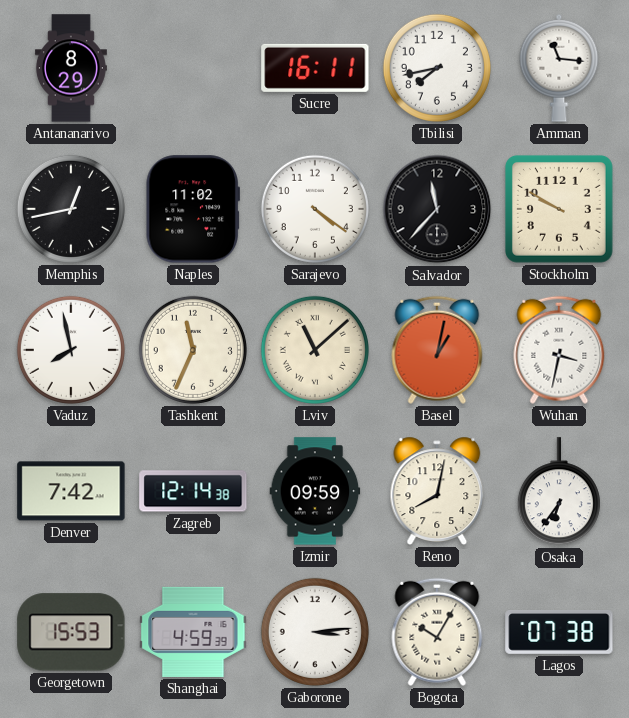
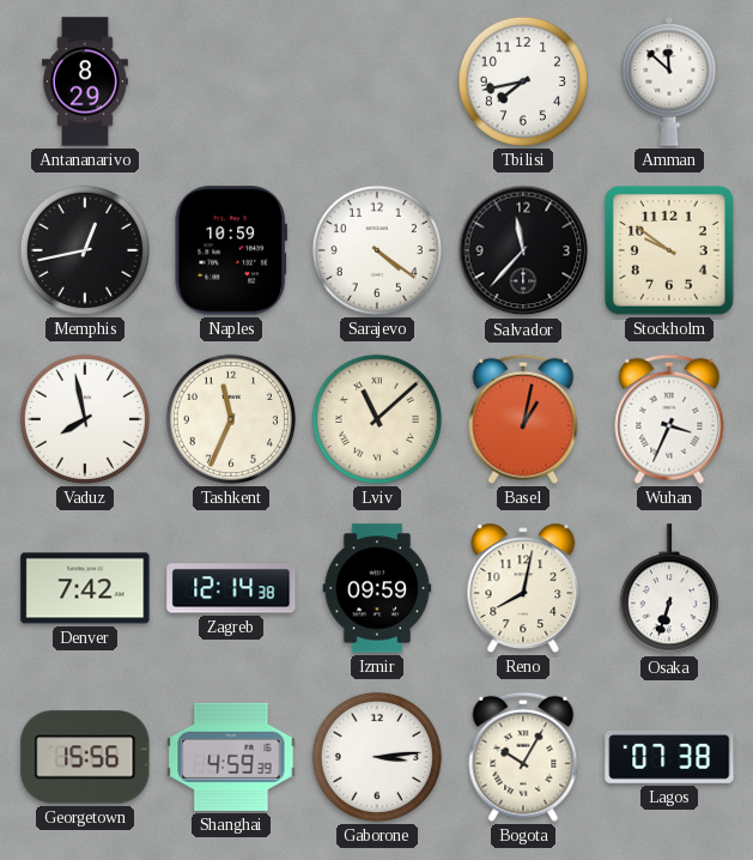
Sucre: 16:11 -> none (315, 68)
Amman: 11:16 -> 11:52 (669, 81)
Naples: 11:02 -> 10:59 (231, 250)
Stockholm: 9:50 -> 9:51 (669, 250)
Wuhan: 3:32 -> 3:34 (669, 419)
Osaka: 6:36 -> 6:33 (669, 589)
Georgetown: 15:53 -> 15:56 (85, 757)
